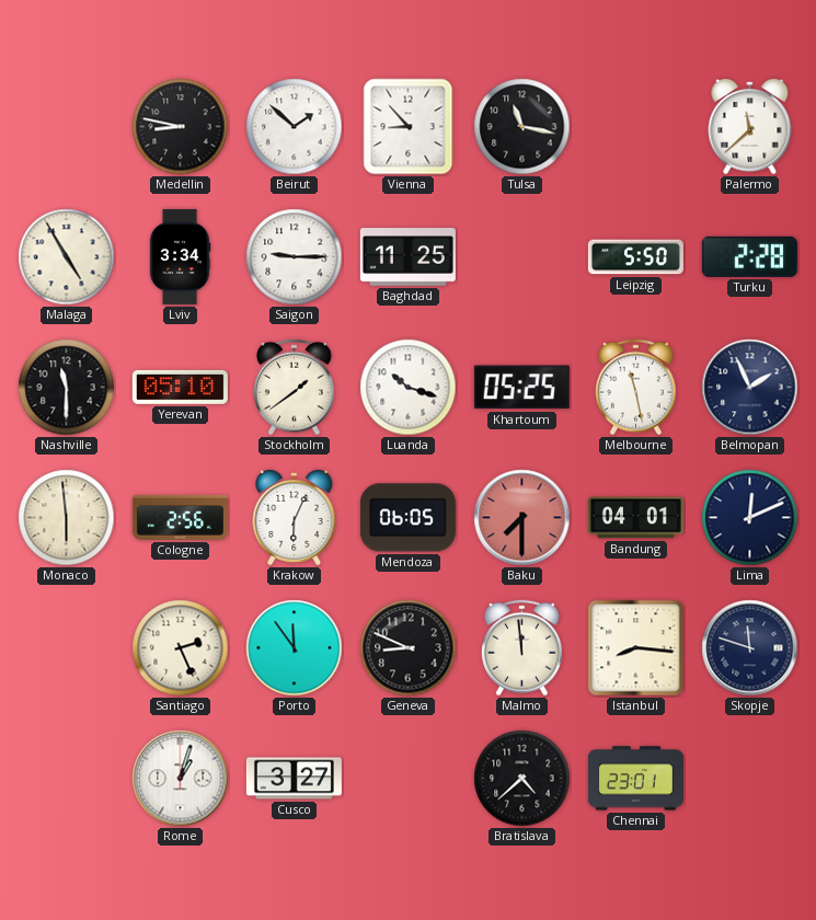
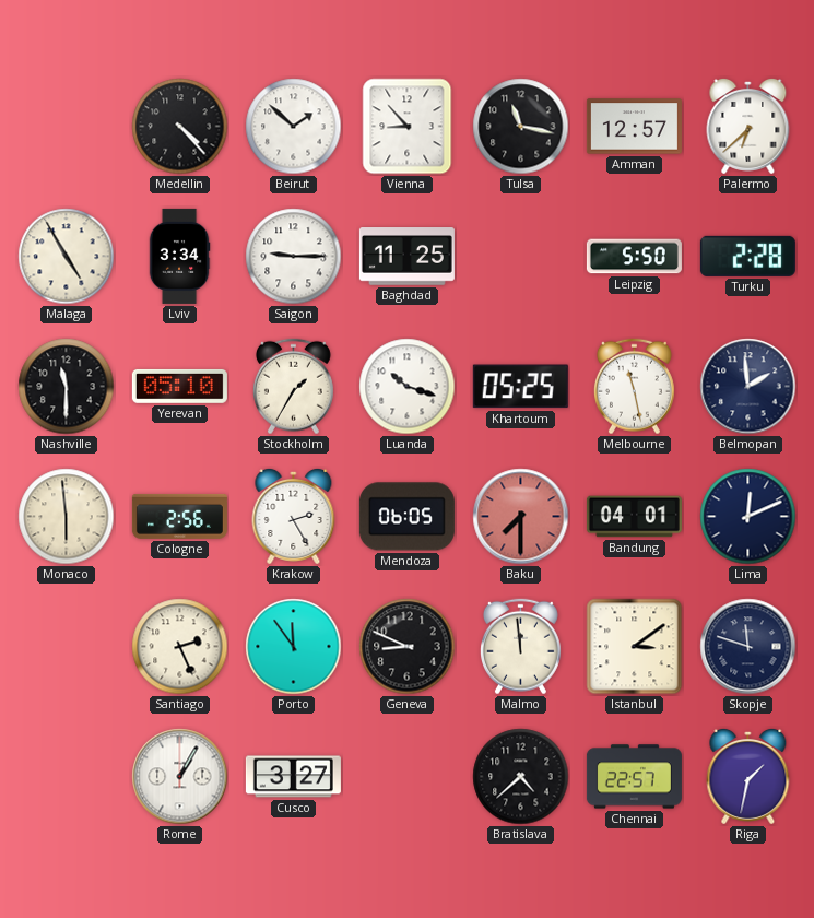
Medellin: 8:47 -> 4:23 (180, 127)
Amman: none -> 12:57 (634, 127)
Palermo: 11:38 -> 6:38 (748, 126)
Stockholm: 1:39 -> 1:35 (293, 387)
Belmopan: 1:56 -> 1:59 (748, 387)
Krakow: 6:04 -> 2:25 (294, 516)
Istanbul: 8:16 -> 3:09 (635, 647)
Rome: 1:03 -> 1:05 (180, 777)
Chennai: 23:01 -> 22:57 (634, 777)
Riga: none -> 1:32 (748, 776)
